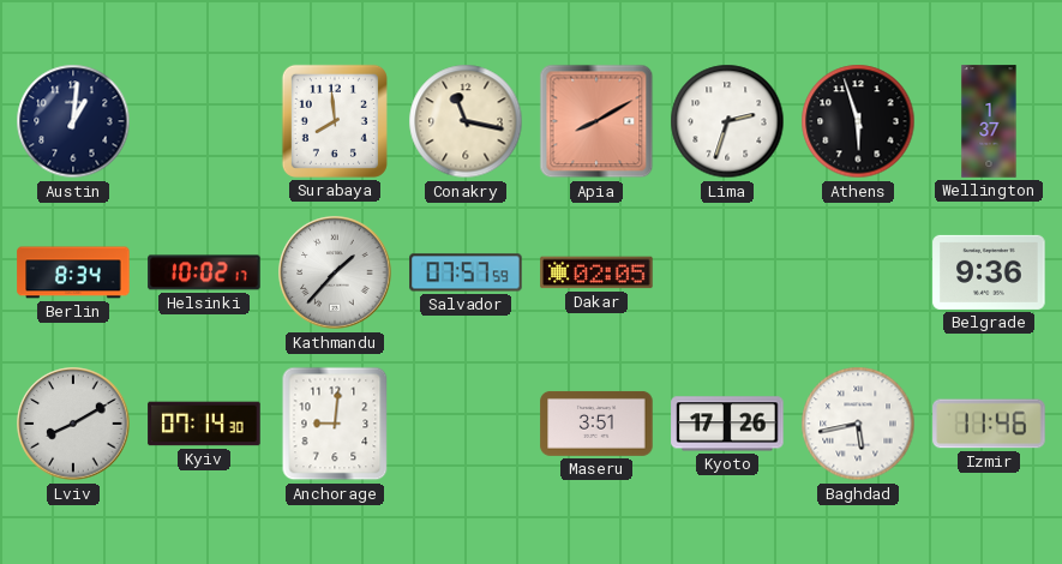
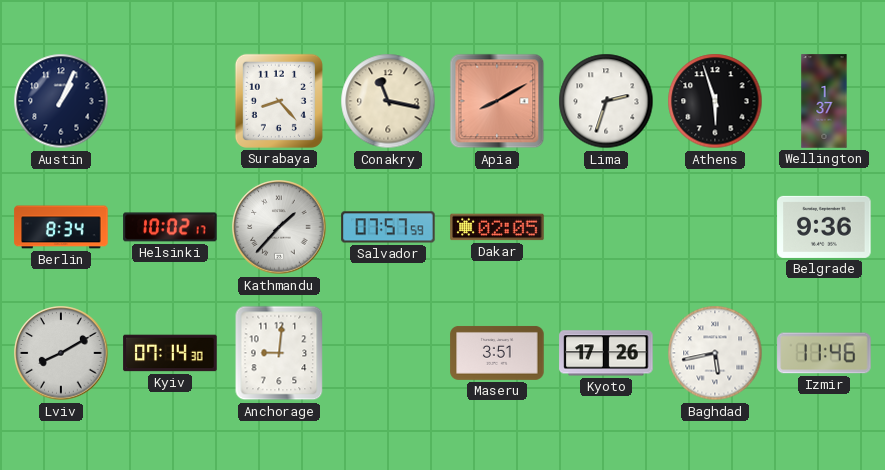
Austin: 1:01 -> 1:04 (61, 101)
Surabaya: 7:59 -> 8:23 (279, 101)
